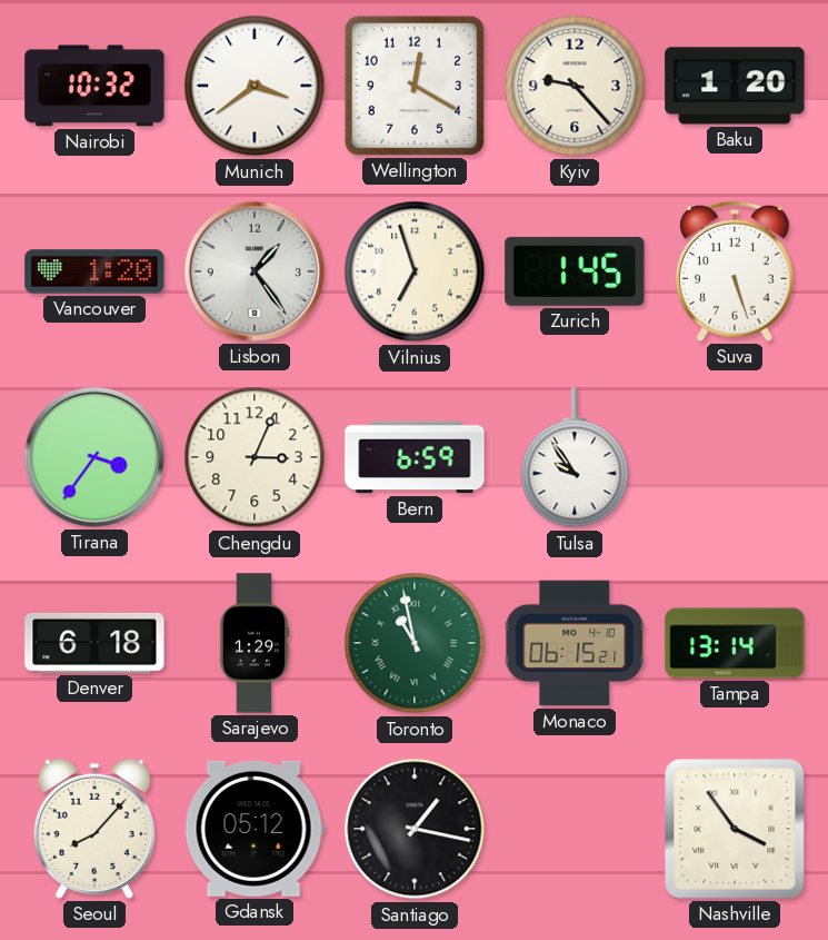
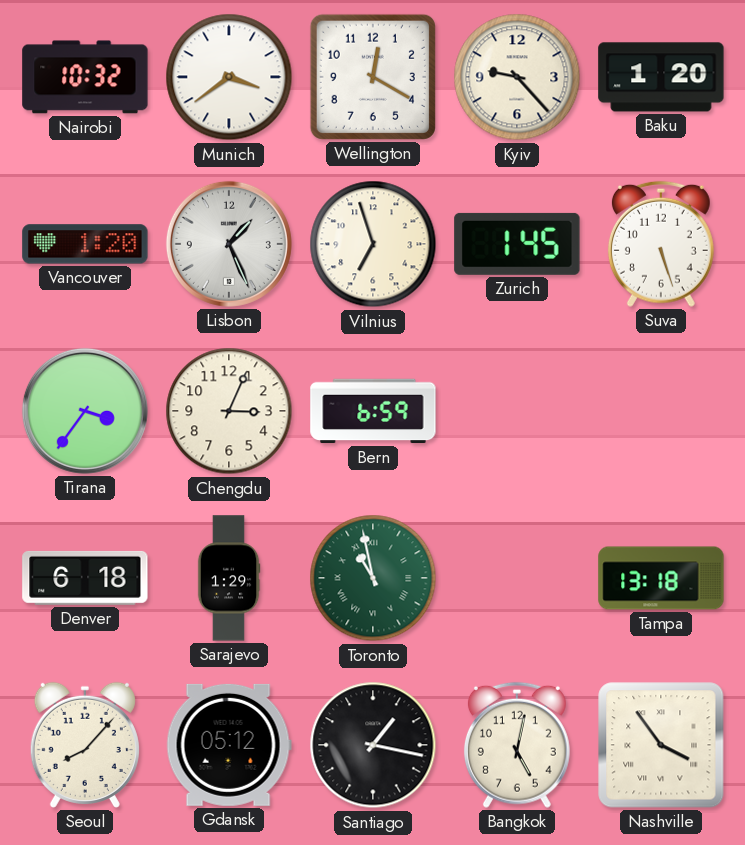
Lisbon: 1:24 -> 1:26 (229, 244)
Tulsa: 9:54 -> none (575, 458)
Monaco: 06:15 -> none (575, 643)
Tampa: 13:14 -> 13:18 (661, 578)
Bangkok: none -> 5:02 (517, 745)
